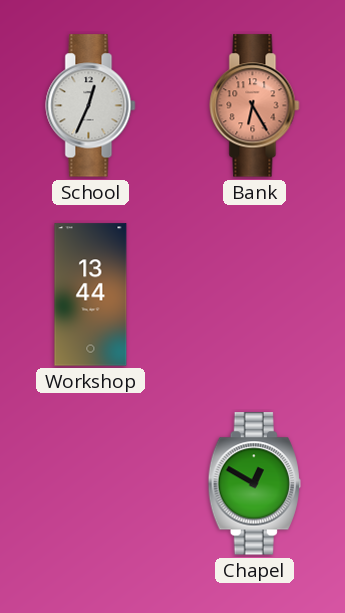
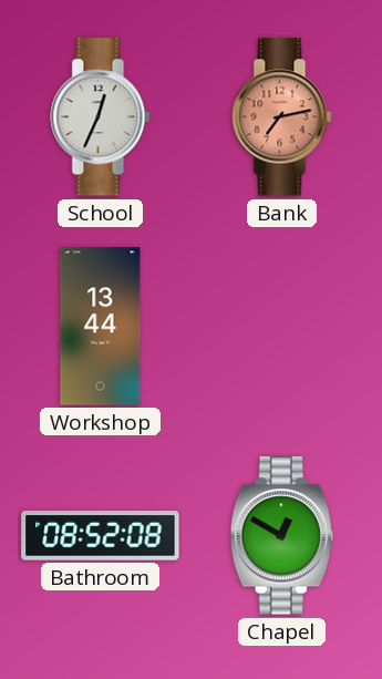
Bank: 6:25 -> 7:13 (282, 117)
Bathroom: none -> 08:52 (101, 536)
